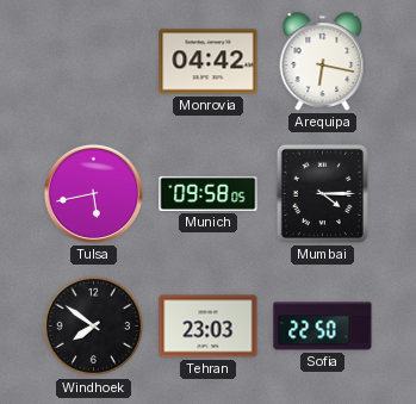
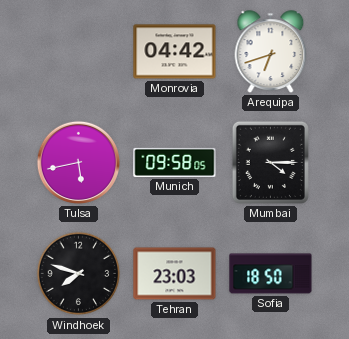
Arequipa: 6:17 -> 6:42 (271, 52)
Windhoek: 7:51 -> 7:48 (79, 274)
Sofia: 22:50 -> 18:50 (271, 274)
